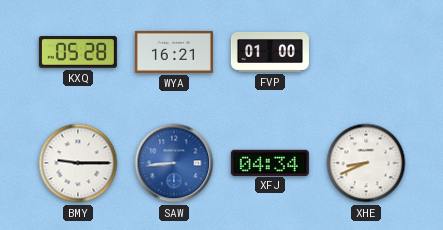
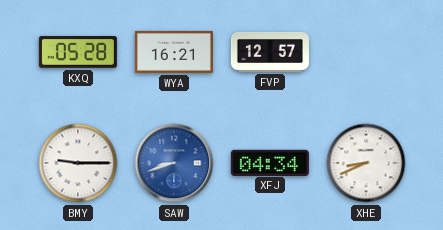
FVP: 01:00 -> 12:57 (270, 52)
SAW: 8:44 -> 8:42 (174, 163)
